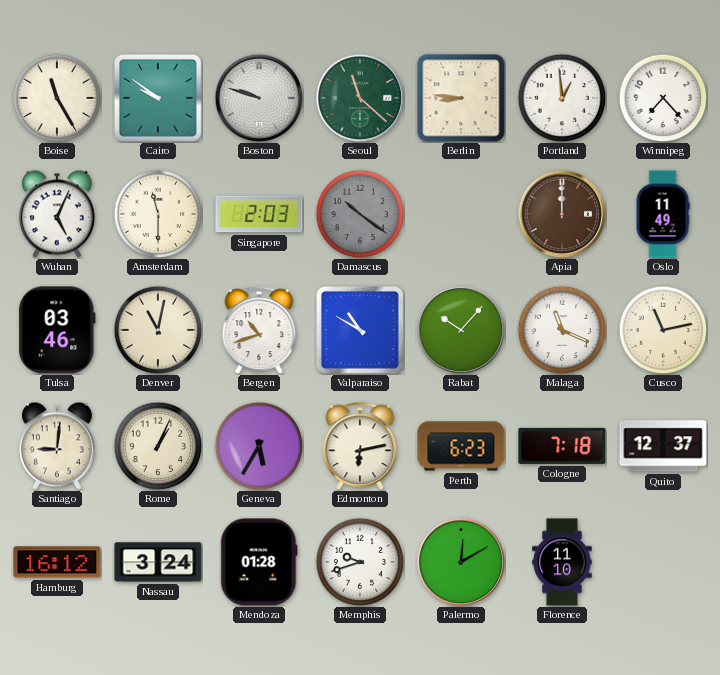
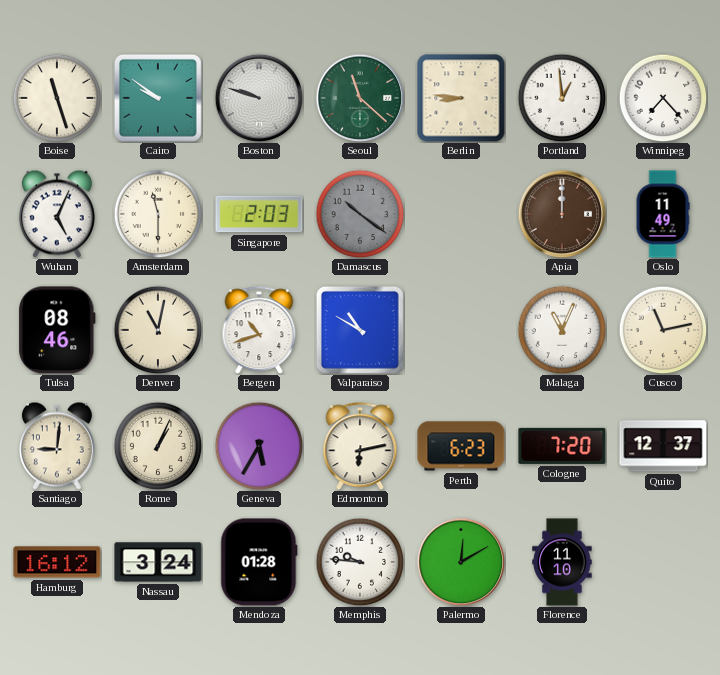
Boise: 11:25 -> 11:27 (57, 98)
Tulsa: 03:46 -> 08:46 (57, 330)
Rabat: 10:07 -> none (461, 330)
Malaga: 11:19 -> 11:04 (562, 330)
Cologne: 7:18 -> 7:20 (562, 446)
Memphis: 9:42 -> 9:46 (360, 562)
